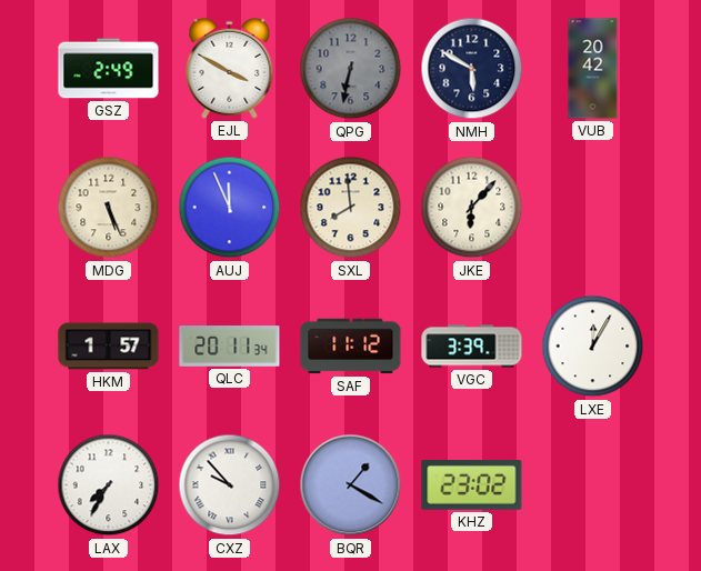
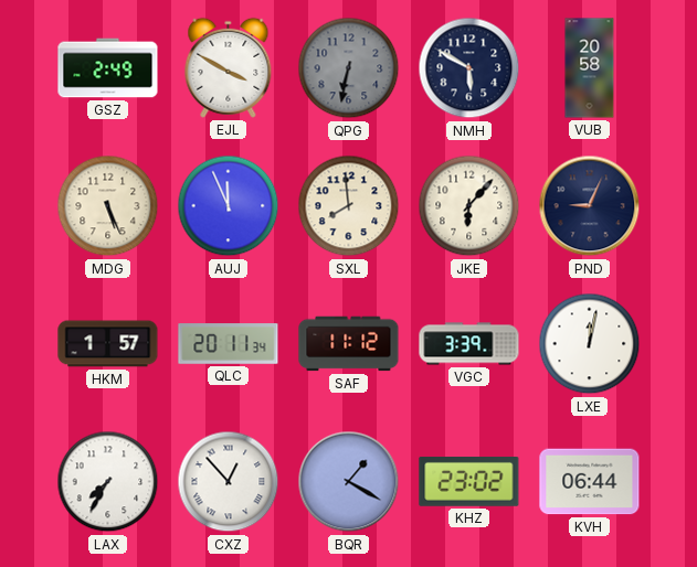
VUB: 20:42 -> 20:58 (590, 68)
PND: none -> 9:04 (590, 206)
LXE: 12:05 -> 12:02 (590, 344)
CXZ: 9:53 -> 12:53 (229, 482)
KVH: none -> 06:44 (590, 482)
